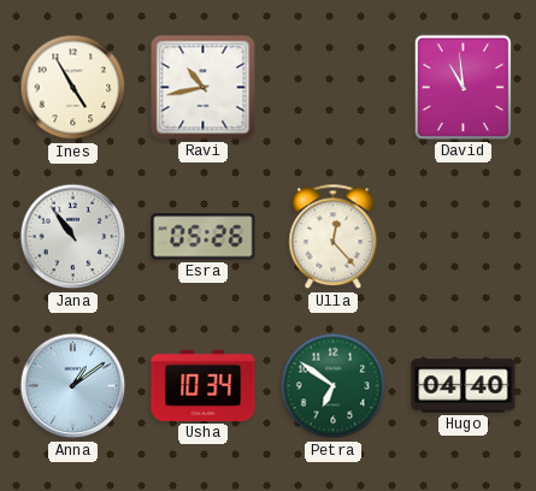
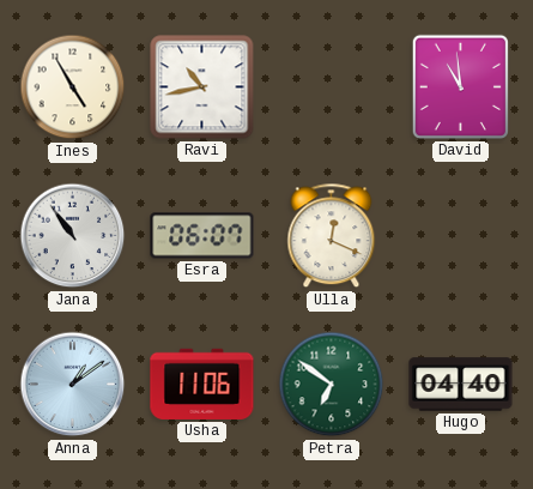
Esra: 05:26 -> 06:07 (202, 236)
Ulla: 12:23 -> 12:19 (332, 236)
Usha: 10:34 -> 11:06 (202, 384)
